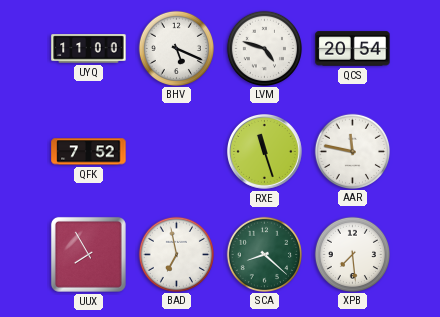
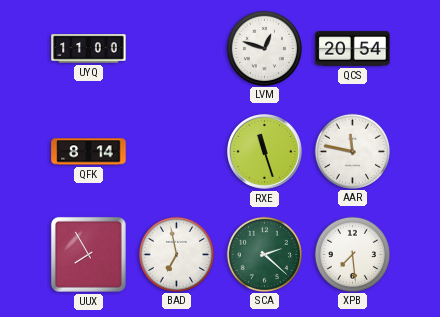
BHV: 5:19 -> none (176, 48)
LVM: 4:48 -> 12:48 (264, 48)
QFK: 7:52 -> 8:14 (89, 152)
SCA: 8:22 -> 2:22 (264, 254)
